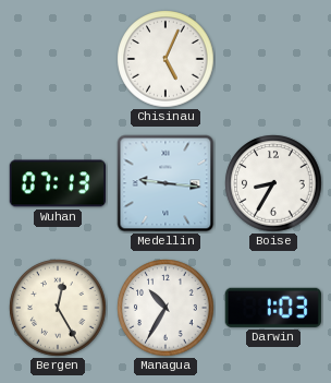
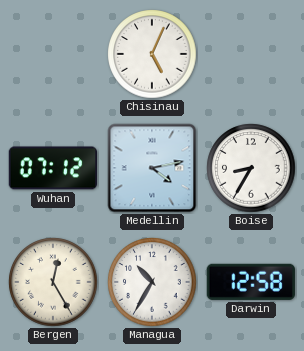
Wuhan: 07:13 -> 07:12 (52, 168)
Medellin: 9:16 -> 4:13 (152, 168)
Darwin: 1:03 -> 12:58 (251, 282)
